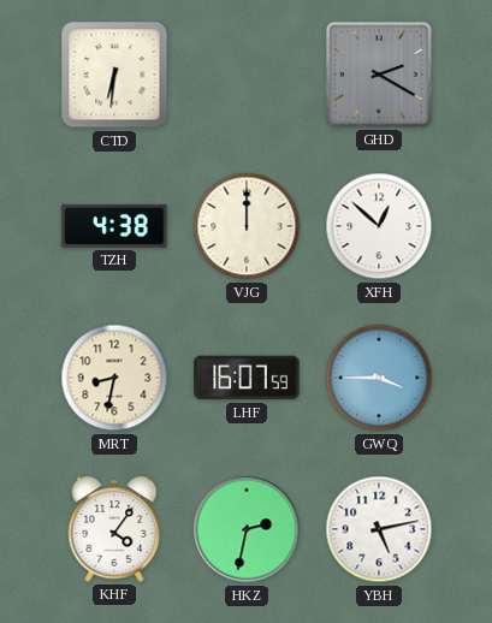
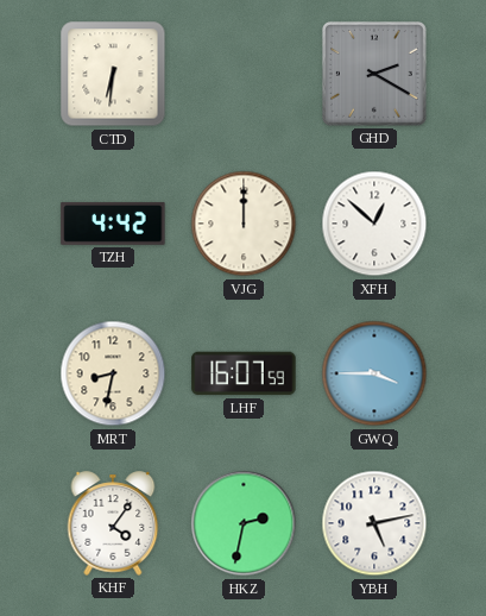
TZH: 4:38 -> 4:42 (113, 224)
